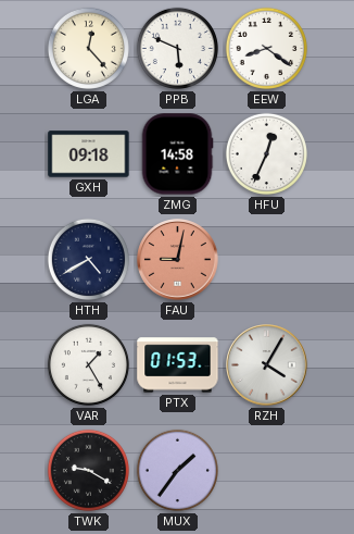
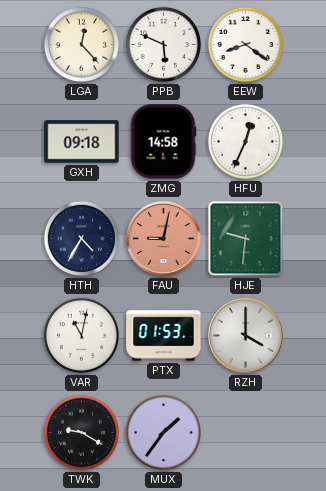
HTH: 4:40 -> 4:35 (81, 238)
HJE: none -> 9:31 (246, 239)
VAR: 1:25 -> 11:02 (81, 335)
RZH: 4:05 -> 4:00 (246, 336)
